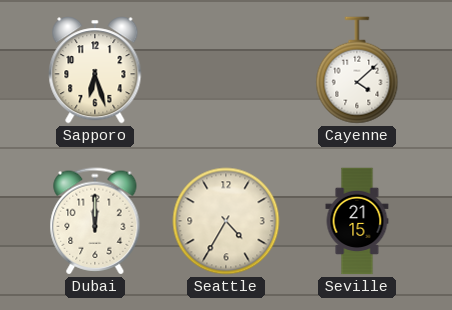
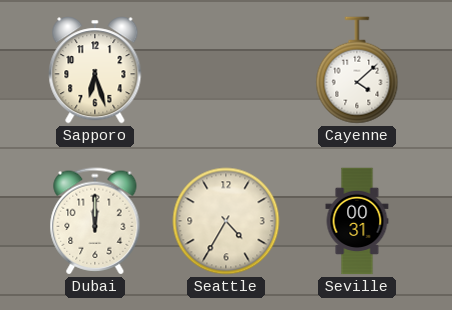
Seville: 21:15 -> 00:31 (357, 221)
